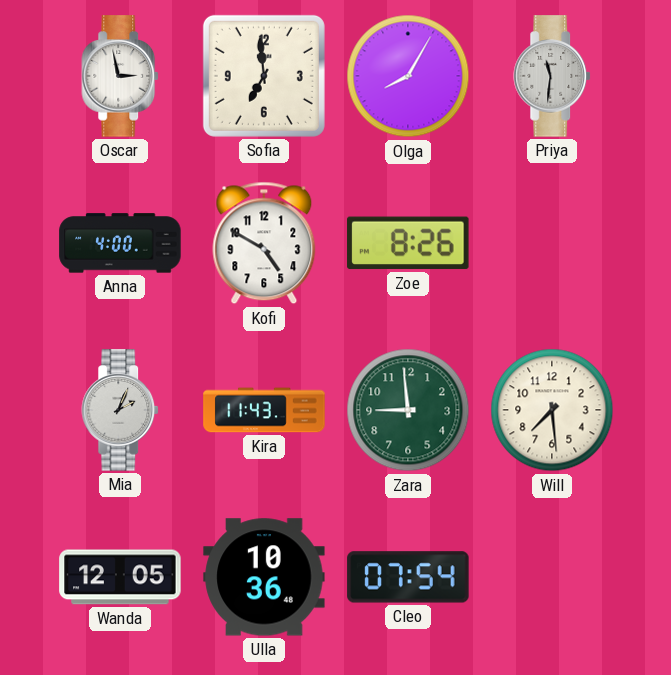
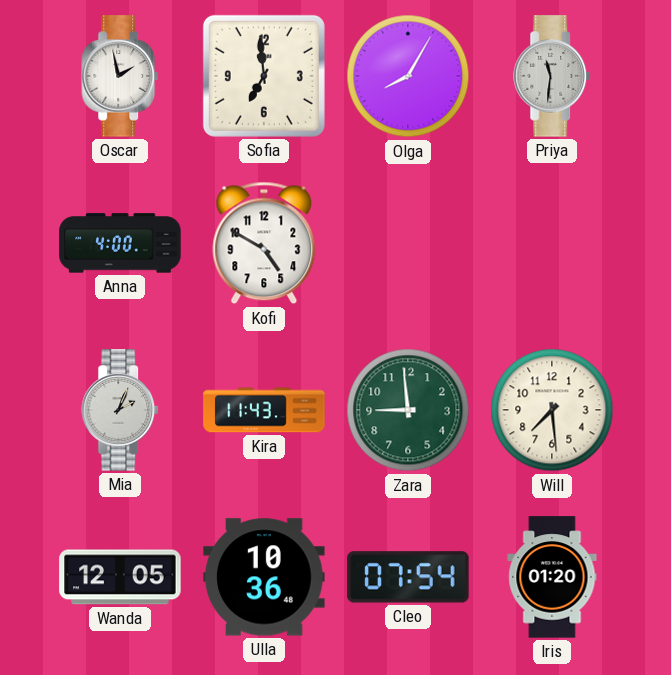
Oscar: 2:58 -> 1:58 (121, 76)
Zoe: 8:26 -> none (408, 243)
Iris: none -> 01:20 (552, 577)
